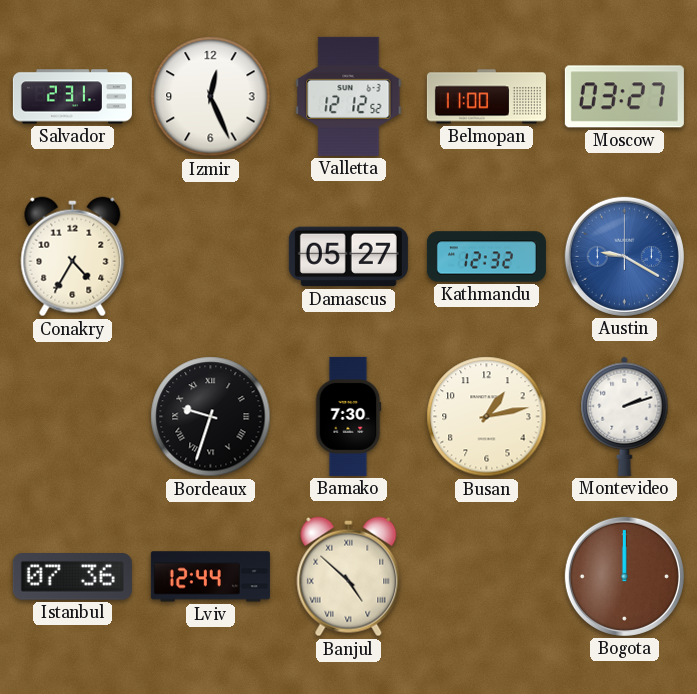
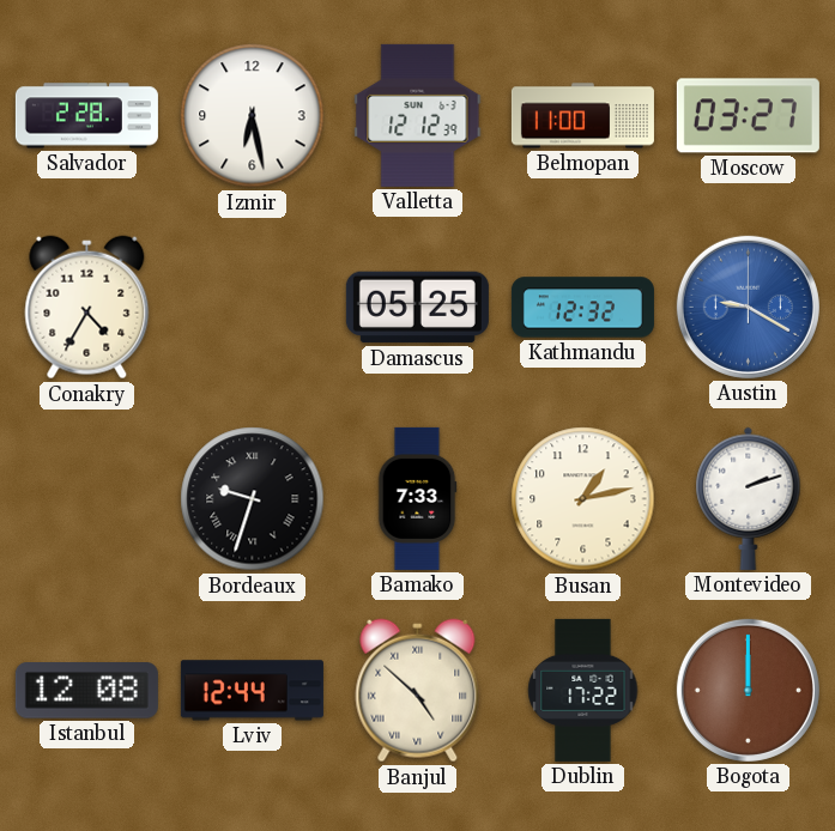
Salvador: 2:31 -> 2:28 (86, 116)
Izmir: 12:26 -> 6:28 (253, 116)
Valletta: 12:12:52 -> 12:12:39 (418, 115)
Damascus: 05:27 -> 05:25 (417, 308)
Bamako: 7:30 -> 7:33 (417, 498)
Istanbul: 07:36 -> 12:08 (86, 691)
Dublin: none -> 17:22 (583, 690)
